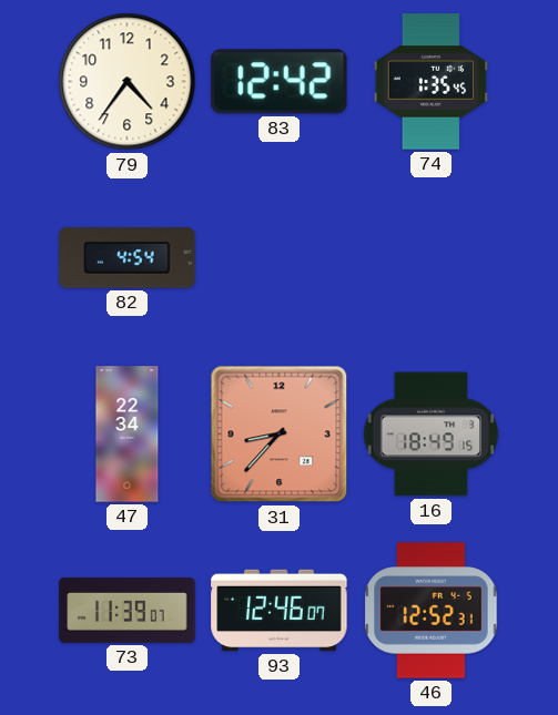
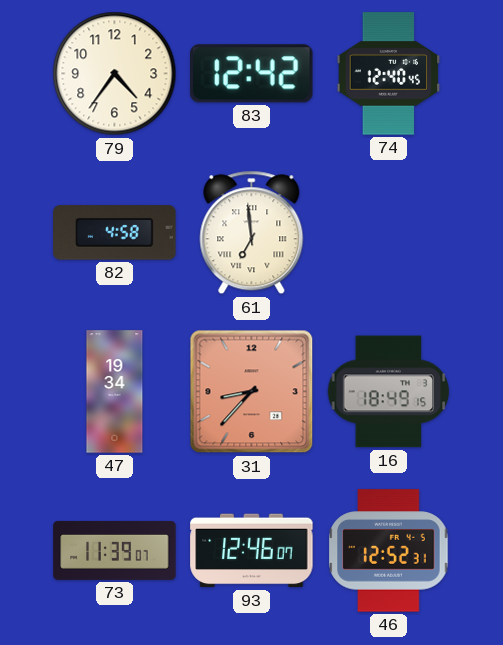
74: 1:35 -> 12:40 (389, 74)
82: 4:54 -> 4:58 (115, 233)
61: none -> 6:59 (252, 233)
47: 22:34 -> 19:34 (115, 392)
